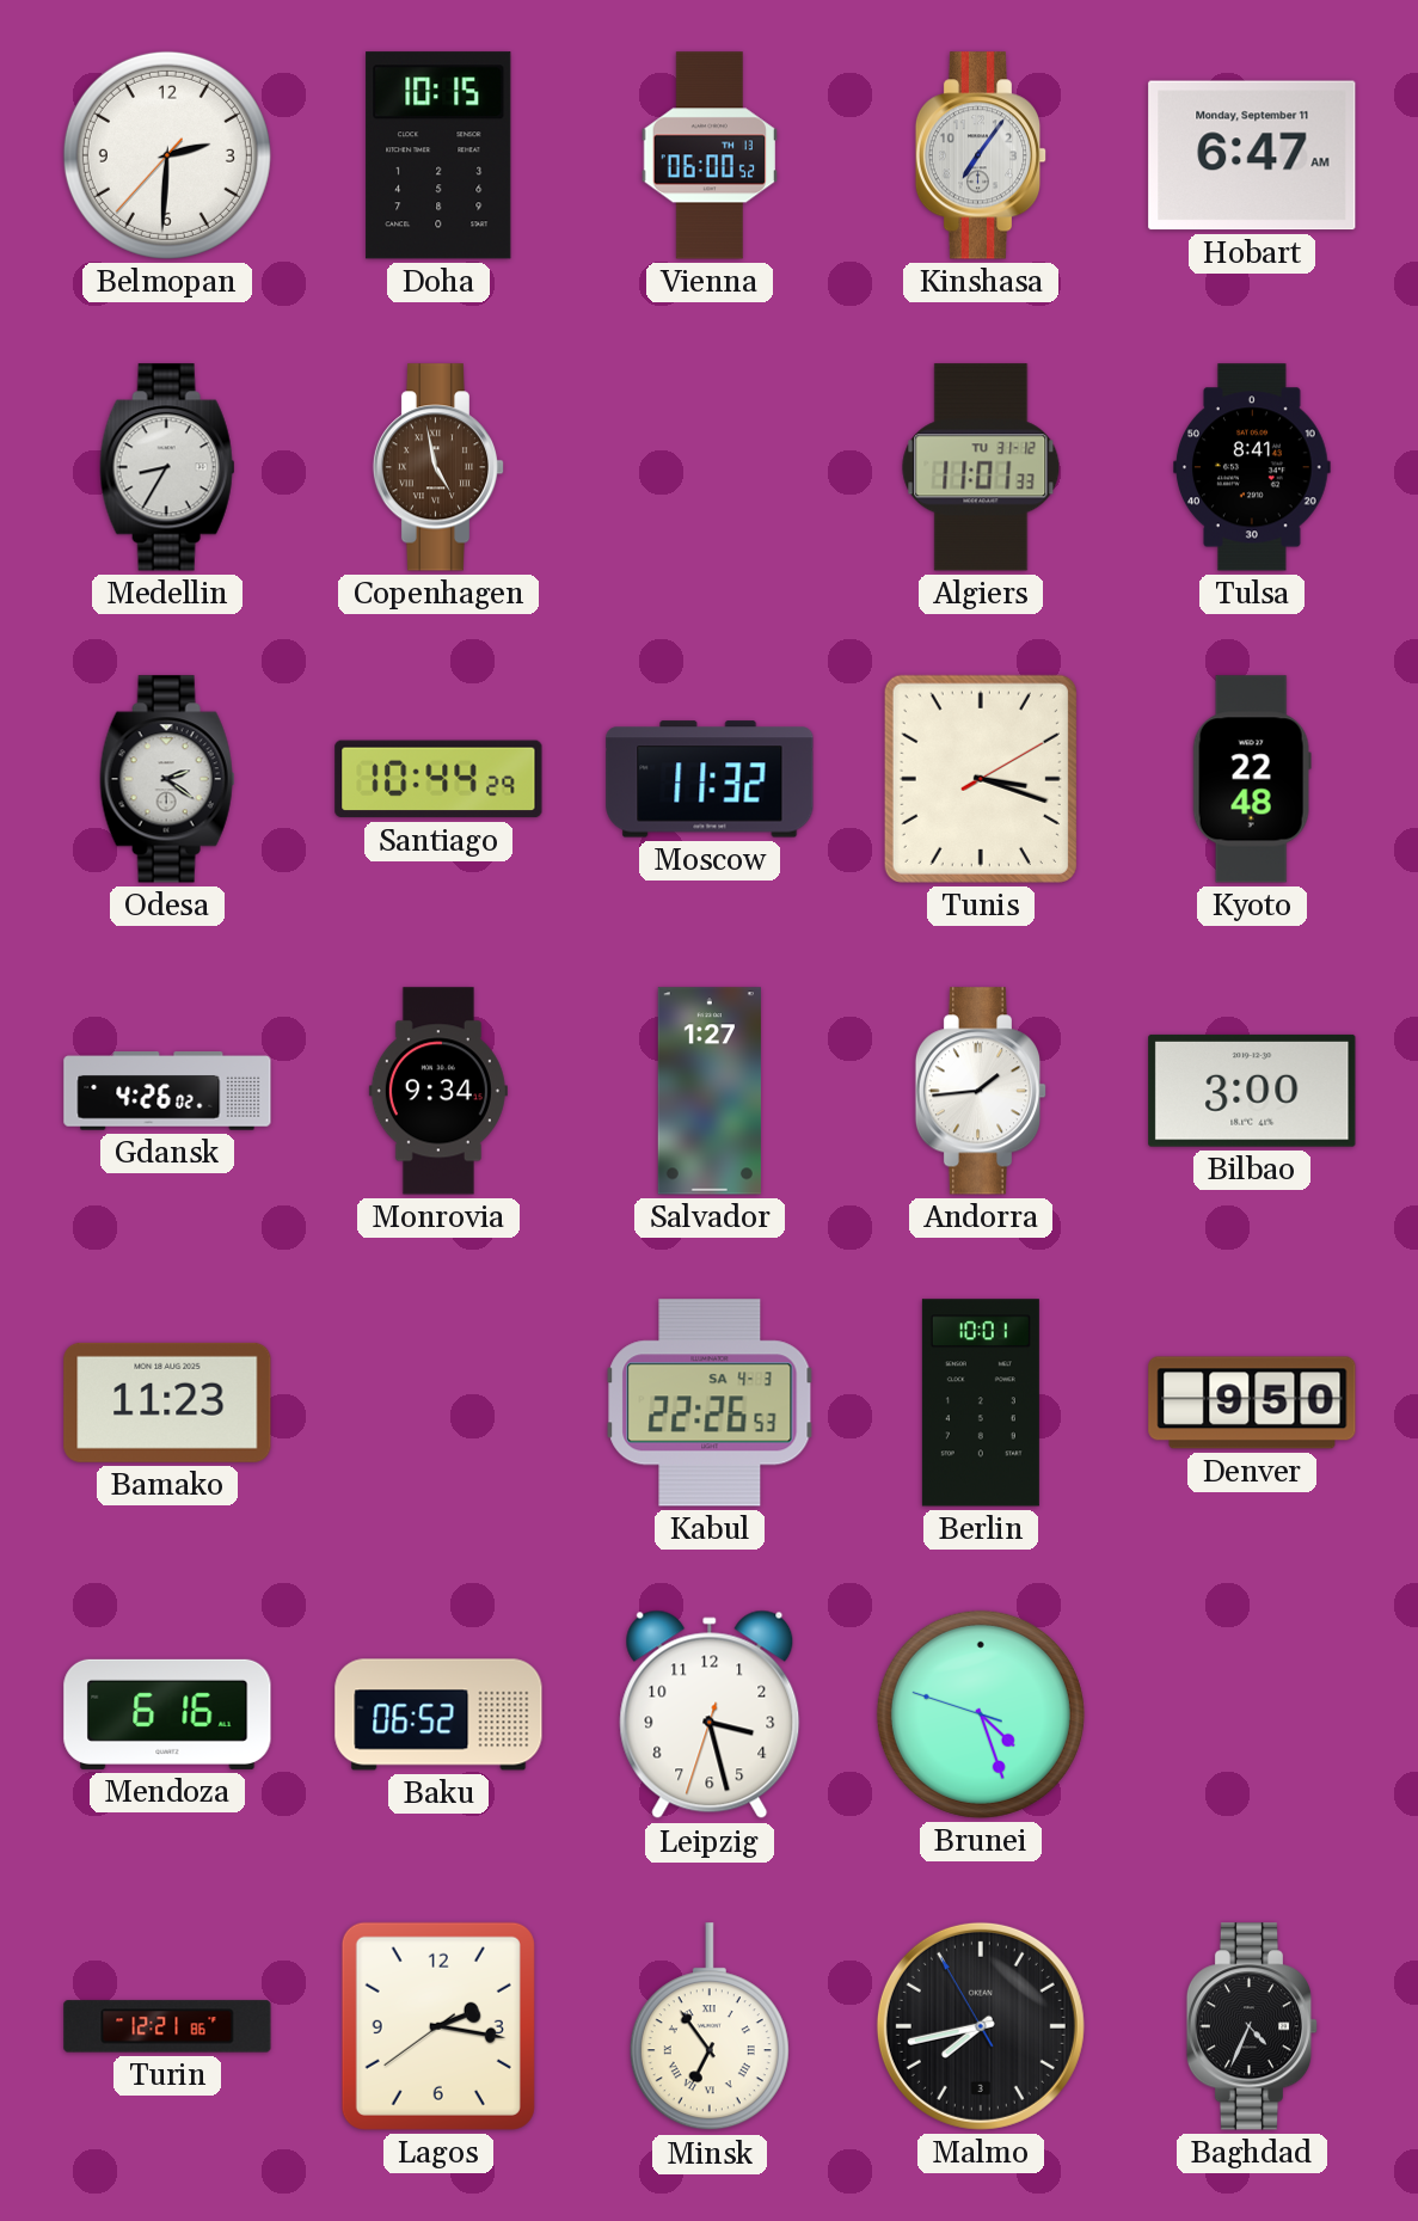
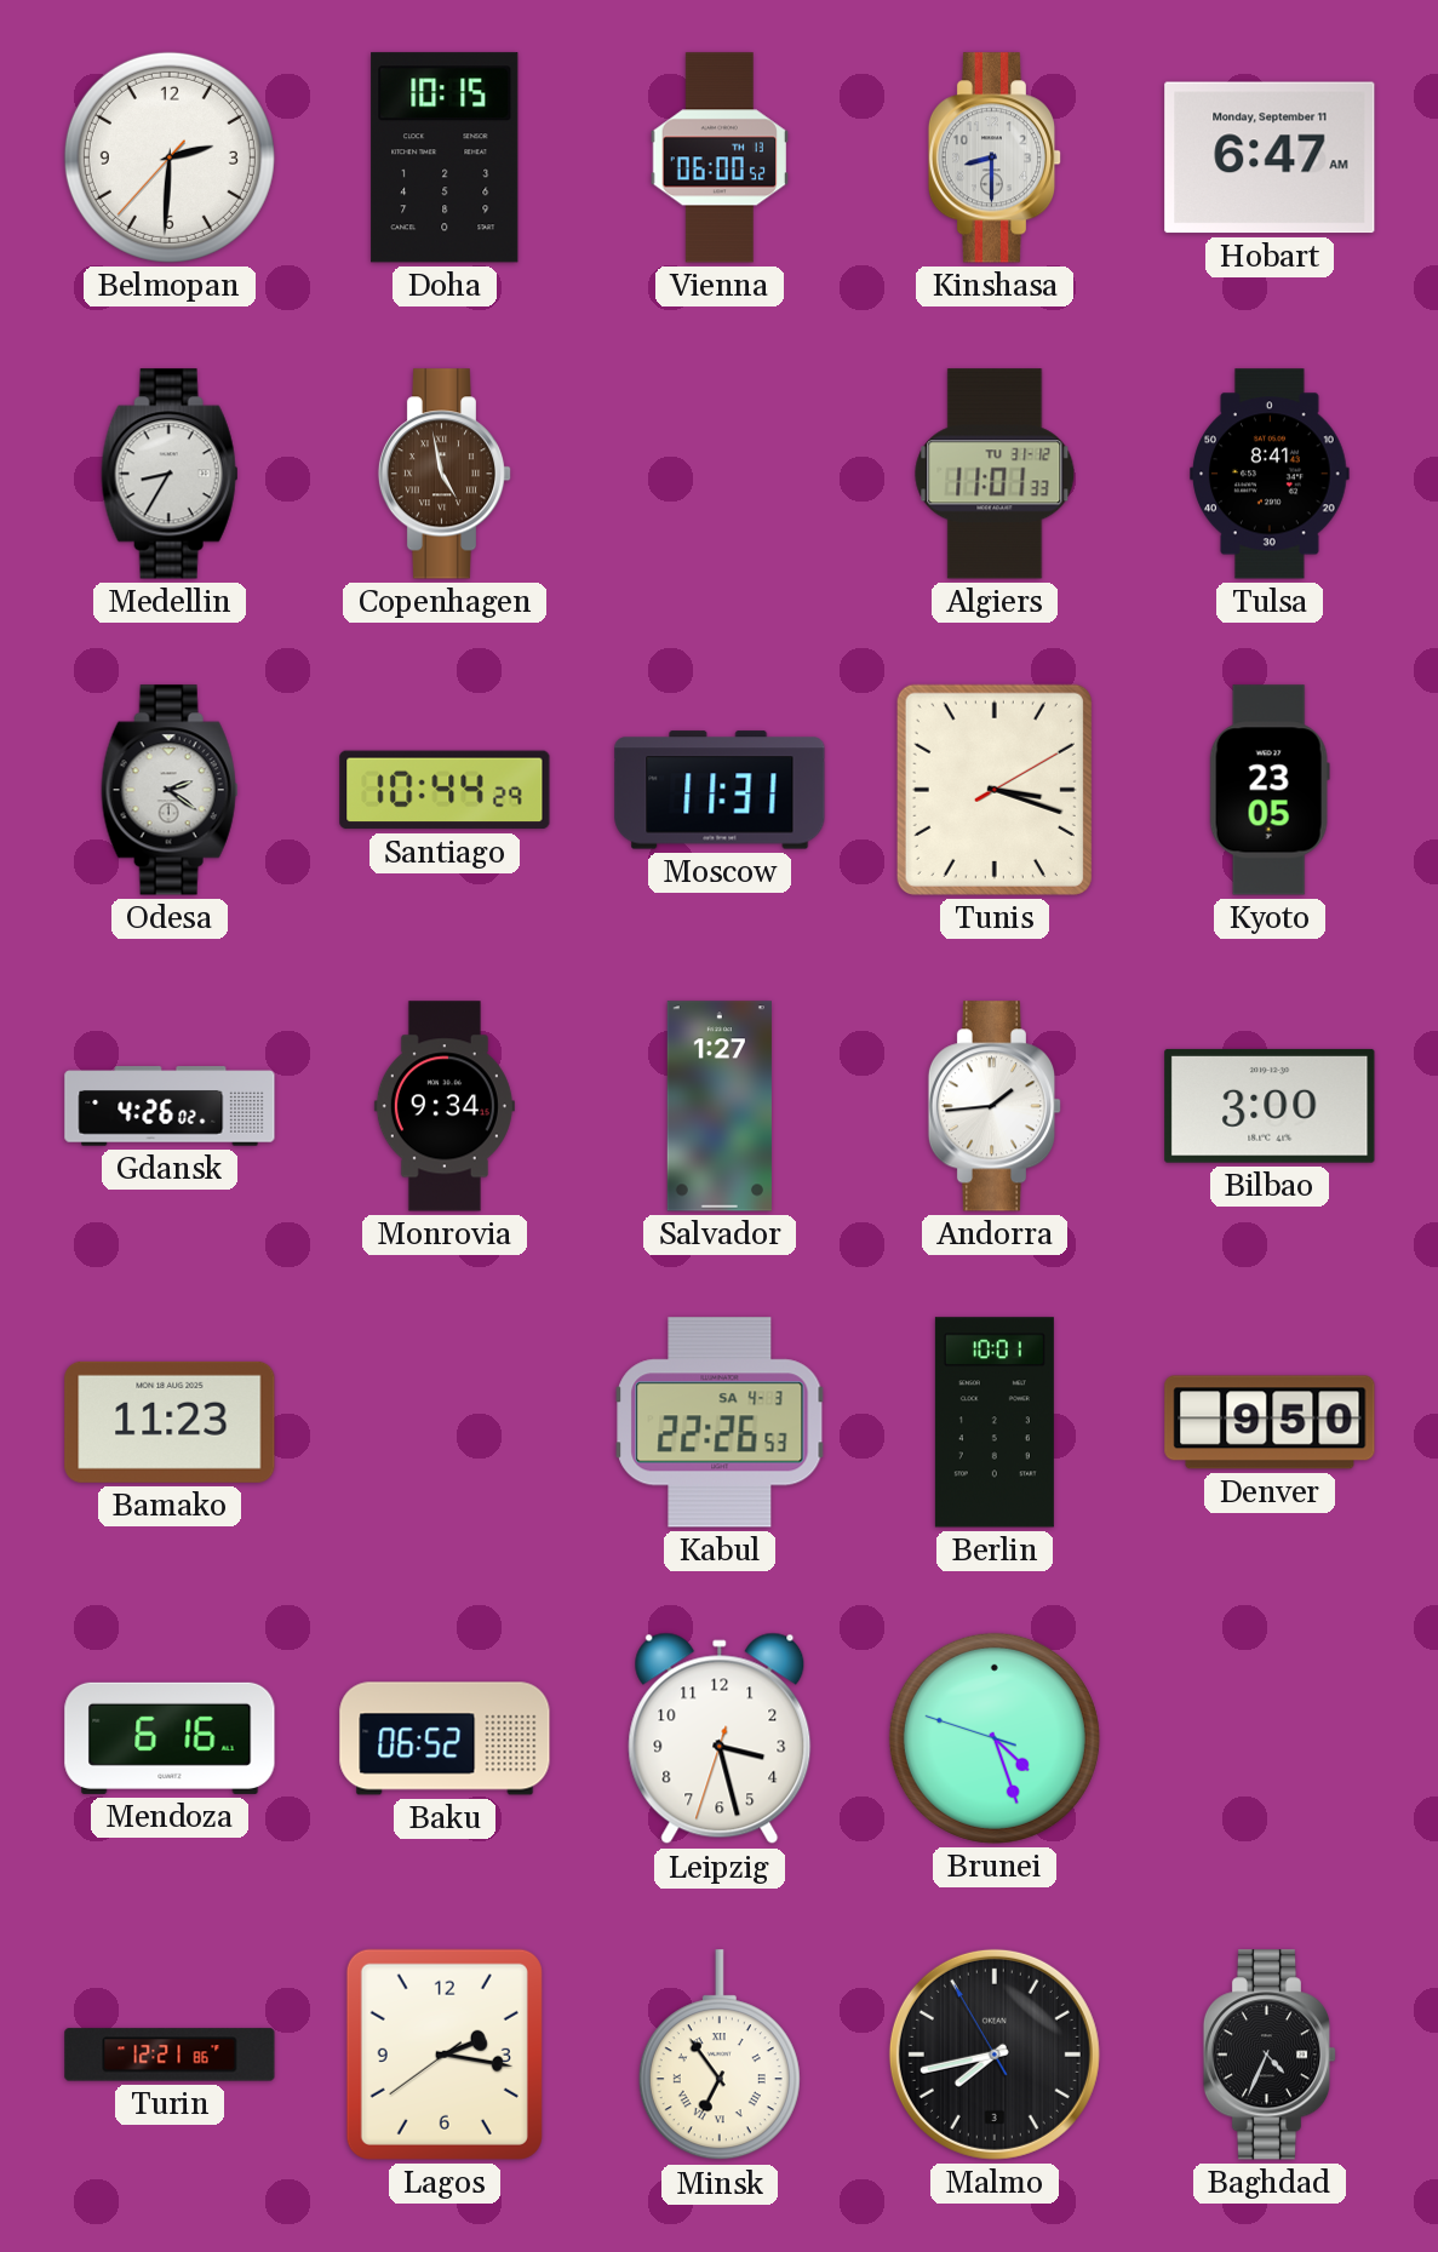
Kinshasa: 7:06 -> 8:30 (995, 157)
Moscow: 11:32 -> 11:31 (720, 790)
Kyoto: 22:48 -> 23:05 (1270, 790)
